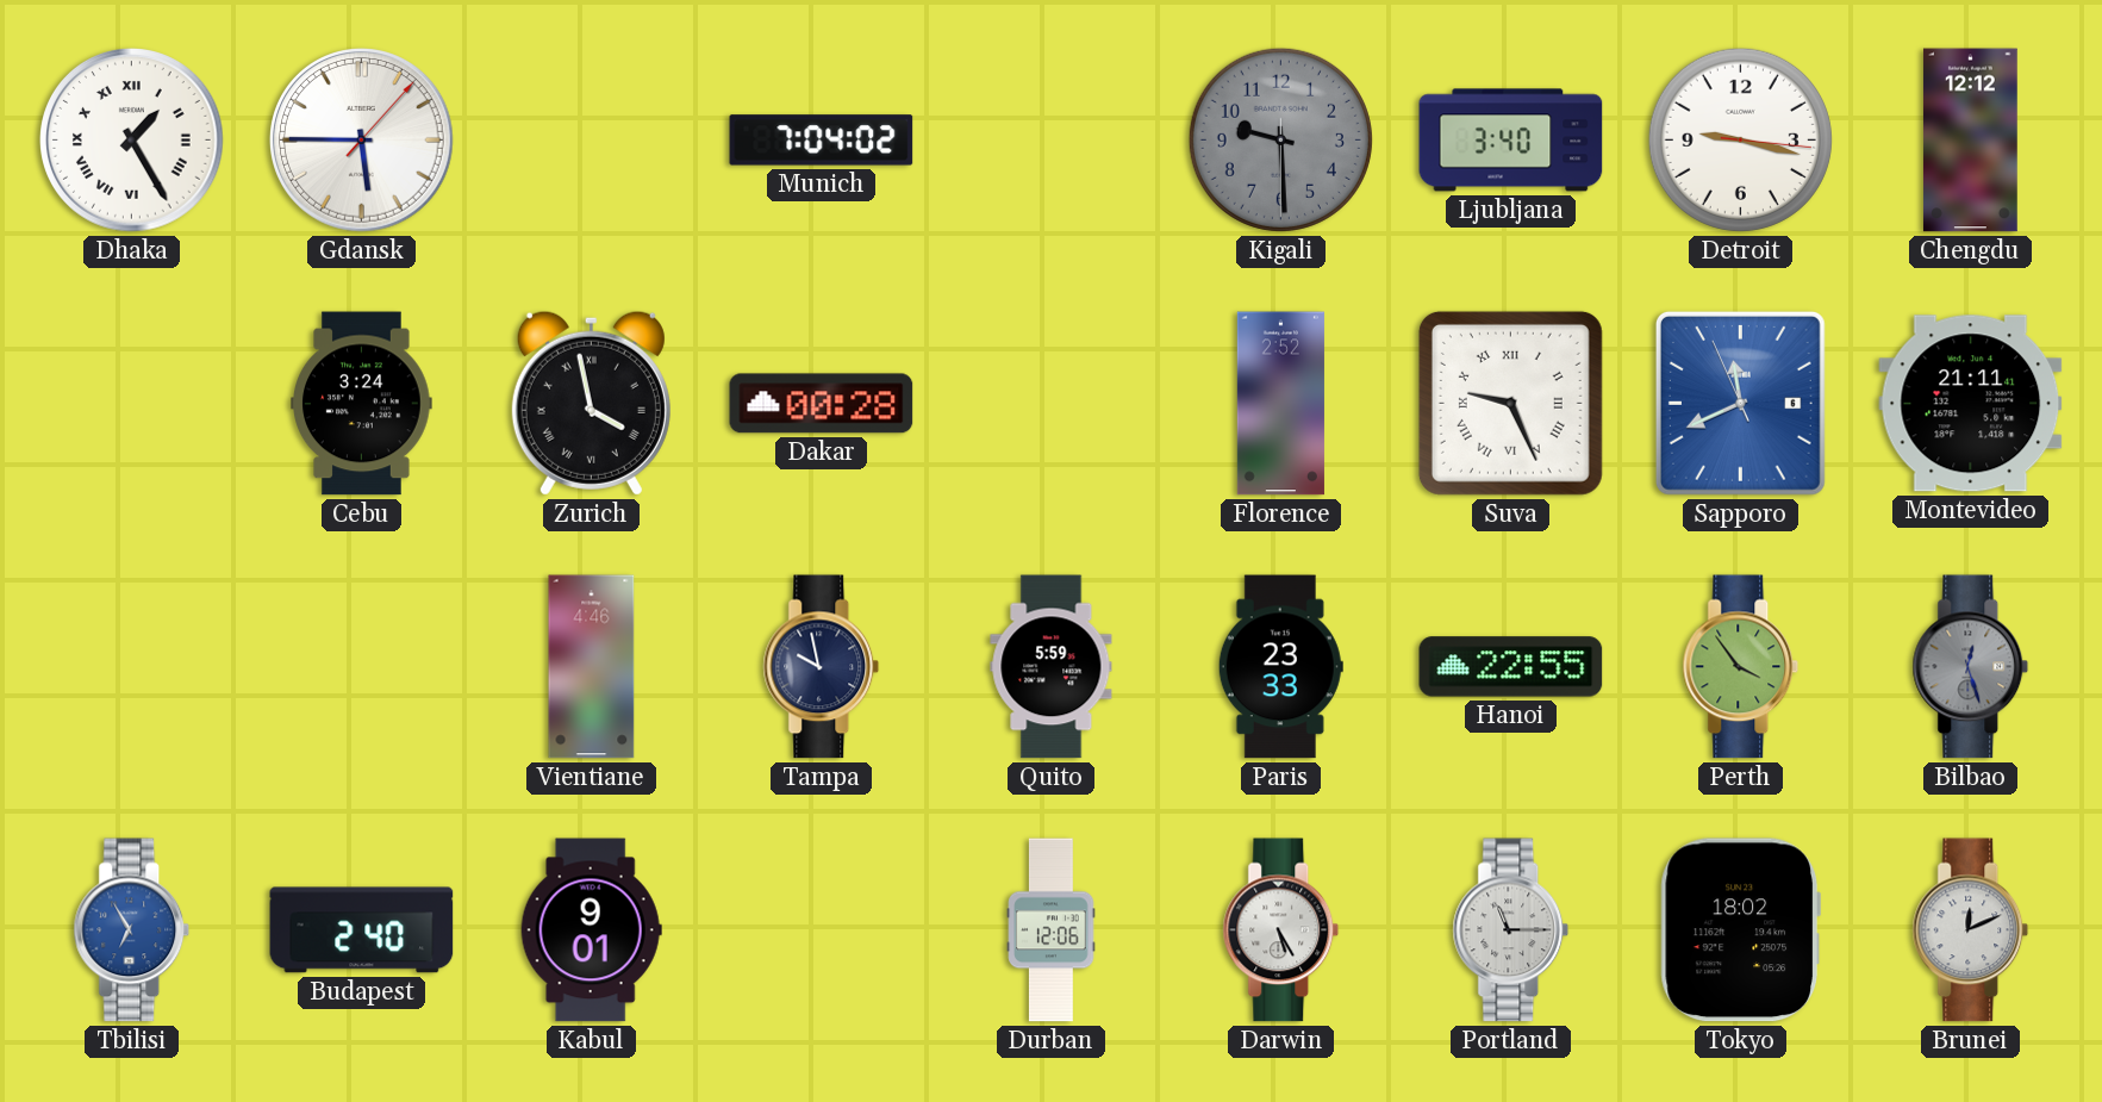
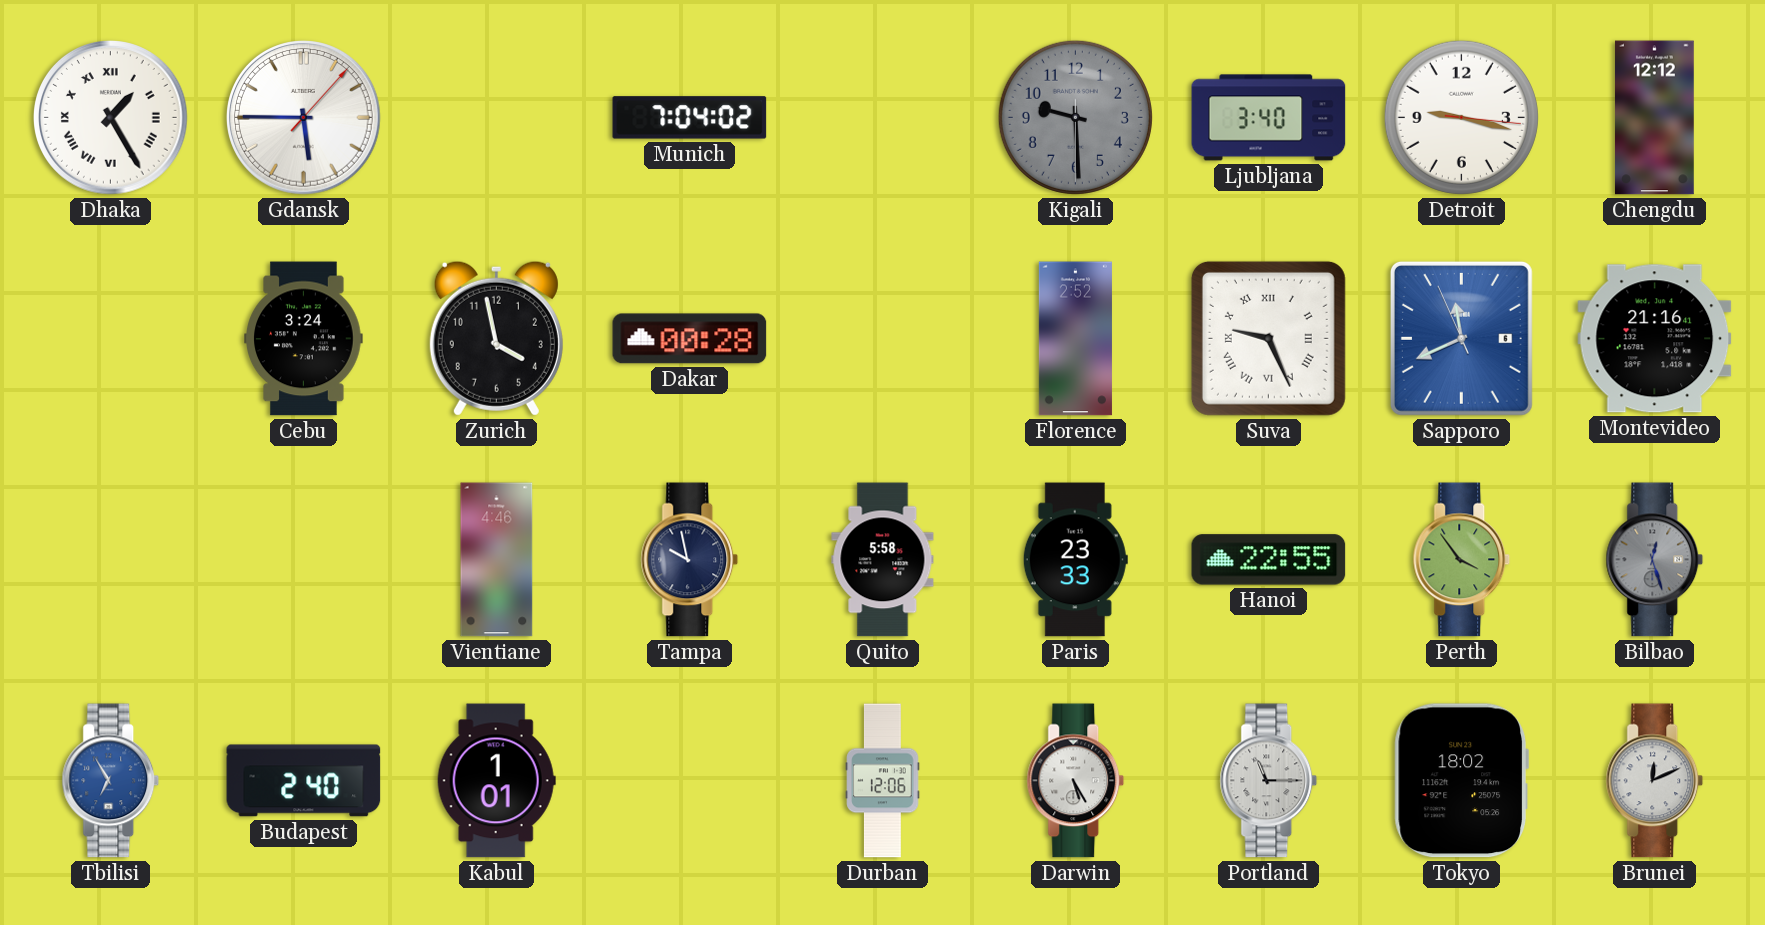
Zurich numerals: Roman -> Arabic (496, 338)
Montevideo: 21:11 -> 21:16 (1655, 339)
Quito: 5:59 -> 5:58 (883, 560)
Kabul: 9:01 -> 1:01 (496, 781)
